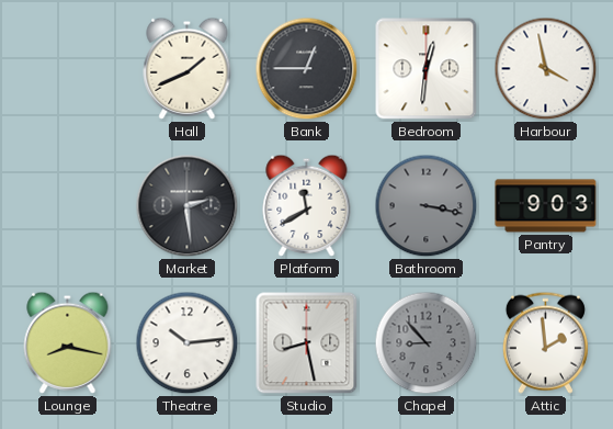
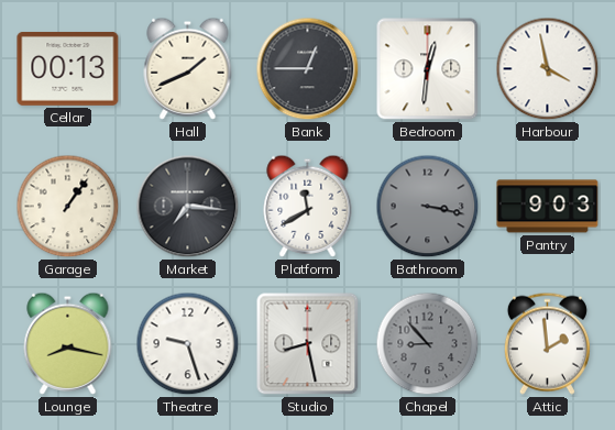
Cellar: none -> 00:13 (68, 68)
Garage: none -> 1:06 (68, 207)
Market: 2:29 -> 7:16 (188, 207)
Theatre: 10:14 -> 9:27 (188, 344)
